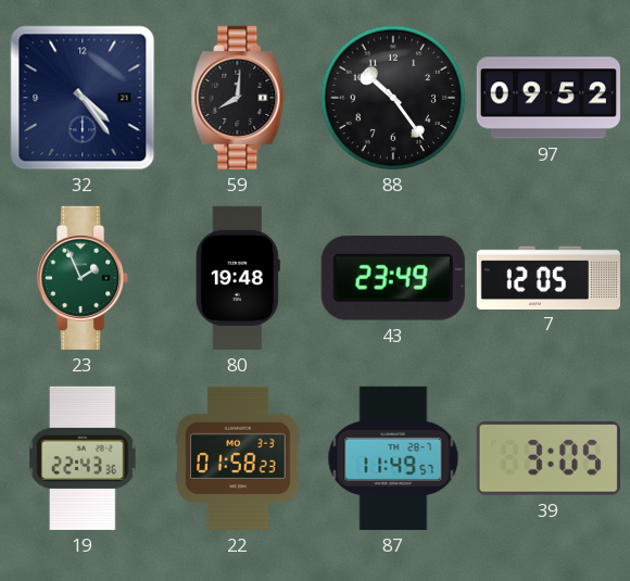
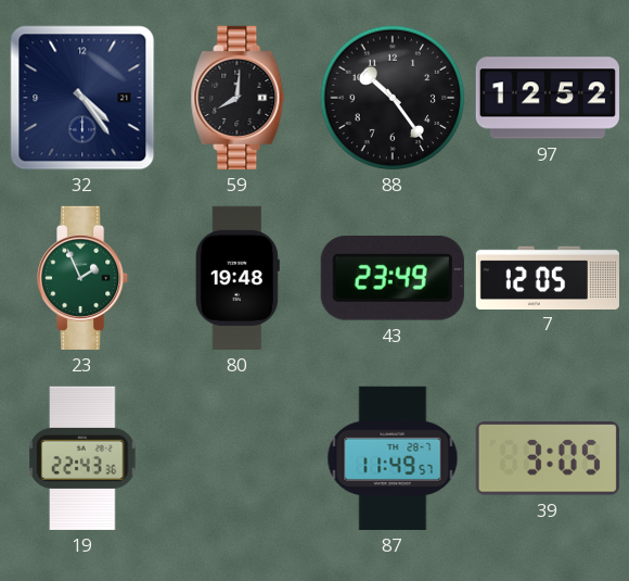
97: 09:52 -> 12:52 (548, 98)
22: 01:58 -> none (238, 458)
